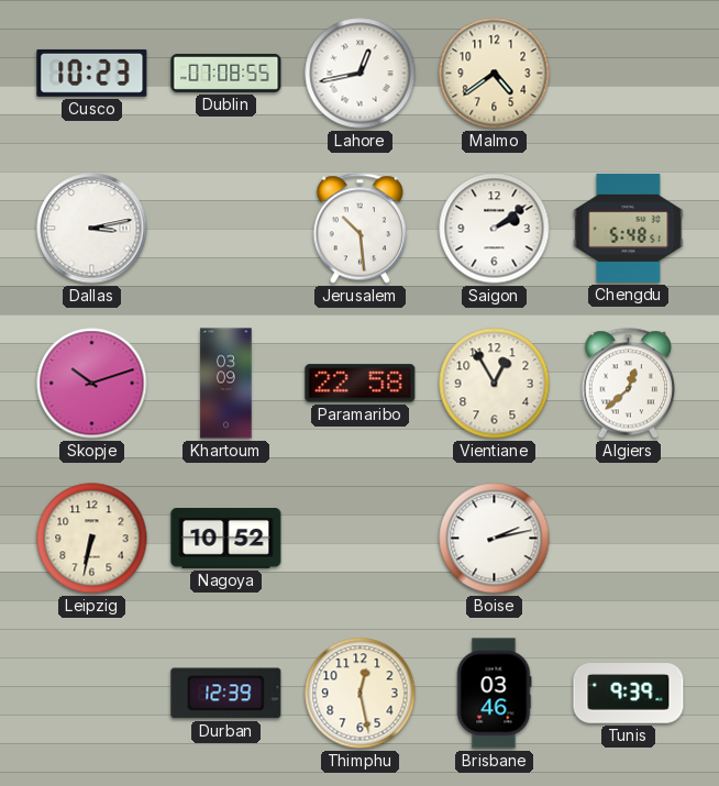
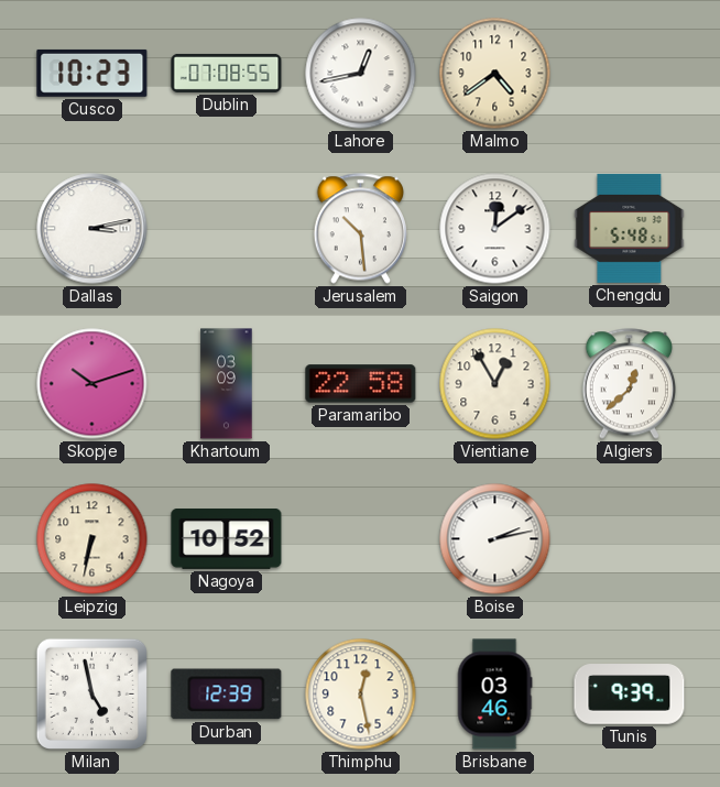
Saigon: 2:09 -> 12:09 (495, 229)
Milan: none -> 4:58 (91, 693)
